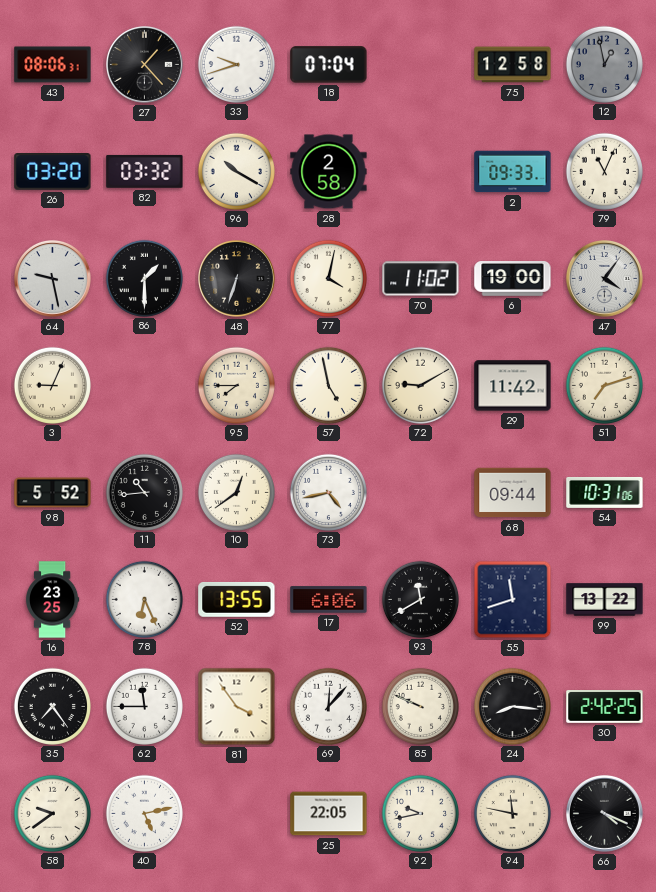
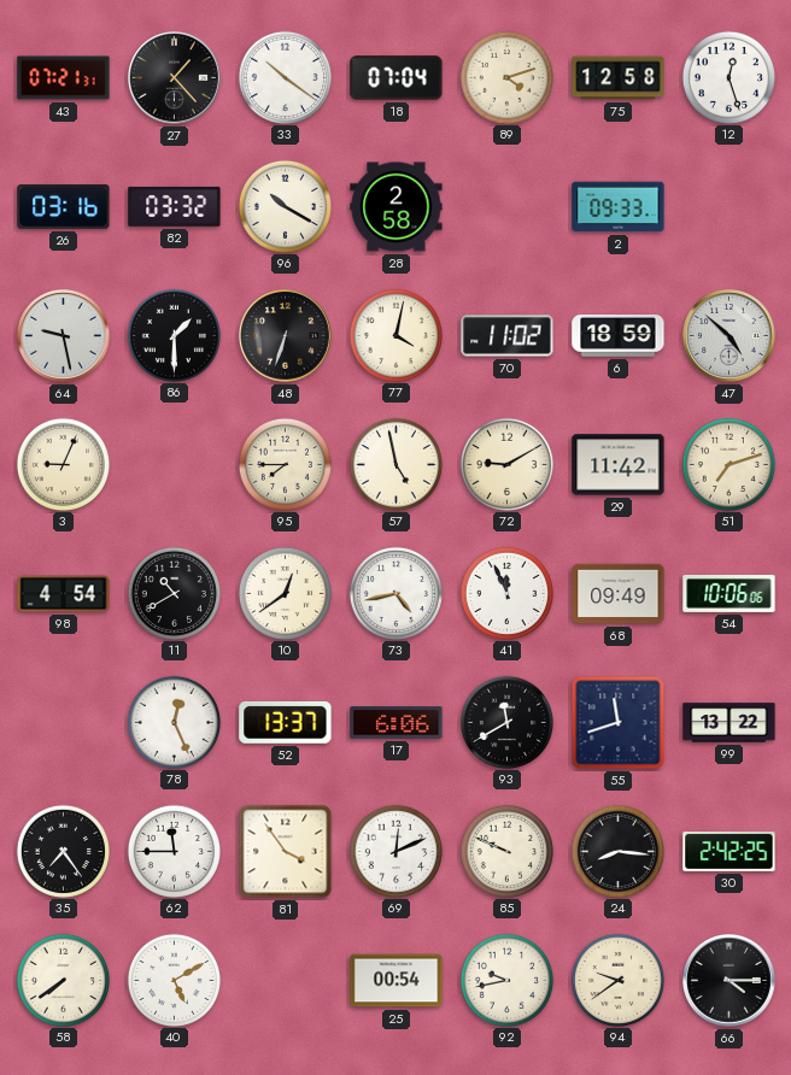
43: 08:06 -> 07:21 (64, 78)
33: 9:42 -> 10:21 (285, 77)
89: none -> 4:12 (506, 77)
12: 12:58 -> 12:27 (728, 77)
12 dial: grey -> white (728, 77)
26: 03:20 -> 03:16 (64, 207)
79: 11:04 -> none (604, 171)
6: 19:00 -> 18:59 (619, 336)
47: 4:06 -> 4:52 (730, 336)
98: 5:52 -> 4:54 (64, 594)
11: 10:44 -> 10:40 (174, 593)
41: none -> 11:56 (506, 593)
68: 09:44 -> 09:49 (619, 594)
54: 10:31 -> 10:06 (730, 593)
16: 23:25 -> none (52, 600)
78: 6:26 -> 12:26 (174, 722)
52: 13:55 -> 13:37 (286, 722)
69: 12:07 -> 12:11 (395, 851)
58: 9:39 -> 7:39 (63, 980)
40: 5:13 -> 5:10 (174, 980)
25: 22:05 -> 00:54 (397, 981)
94: 11:47 -> 9:39 (617, 980)
66: 4:19 -> 4:15 (730, 981)
